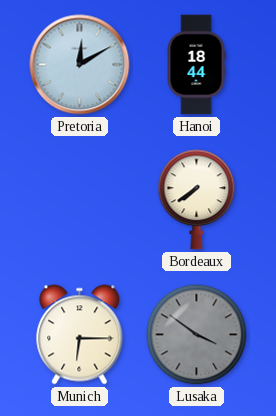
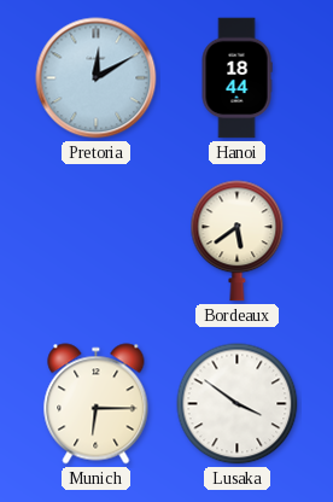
Bordeaux: 7:39 -> 5:39 (238, 241)
Lusaka dial: grey -> white (238, 404)
